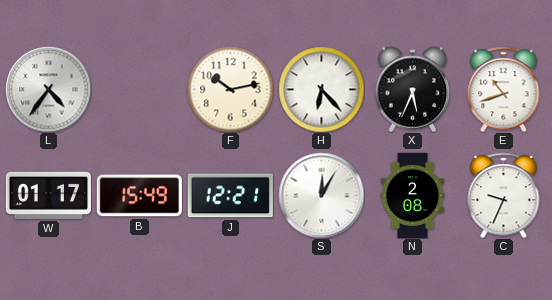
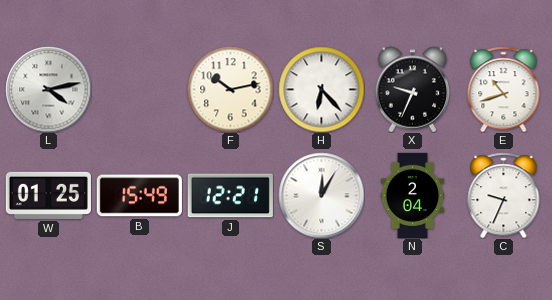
L: 4:36 -> 4:13 (48, 89)
X: 5:34 -> 9:34 (413, 89)
W: 01:17 -> 01:25 (48, 195)
N: 2:08 -> 2:04 (413, 195)
